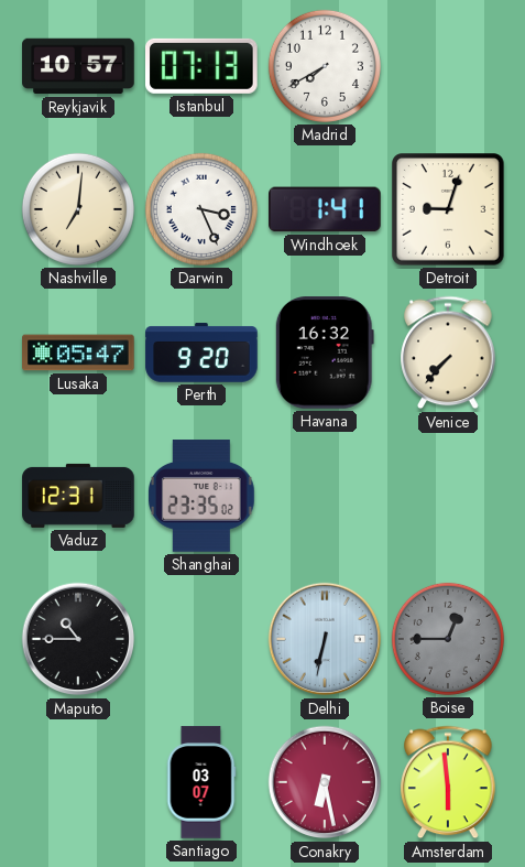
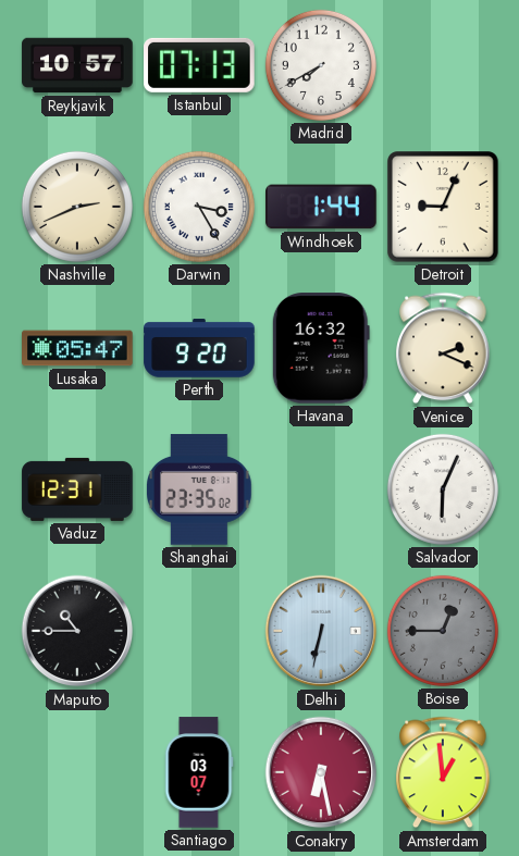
Nashville: 7:01 -> 2:41 (77, 207)
Darwin: 3:26 -> 3:25 (199, 207)
Windhoek: 1:41 -> 1:44 (321, 207)
Detroit: 9:03 -> 9:04 (443, 207)
Venice: 7:37 -> 2:19 (443, 348)
Salvador: none -> 6:04 (443, 489)
Amsterdam: 5:59 -> 12:59 (443, 772)
